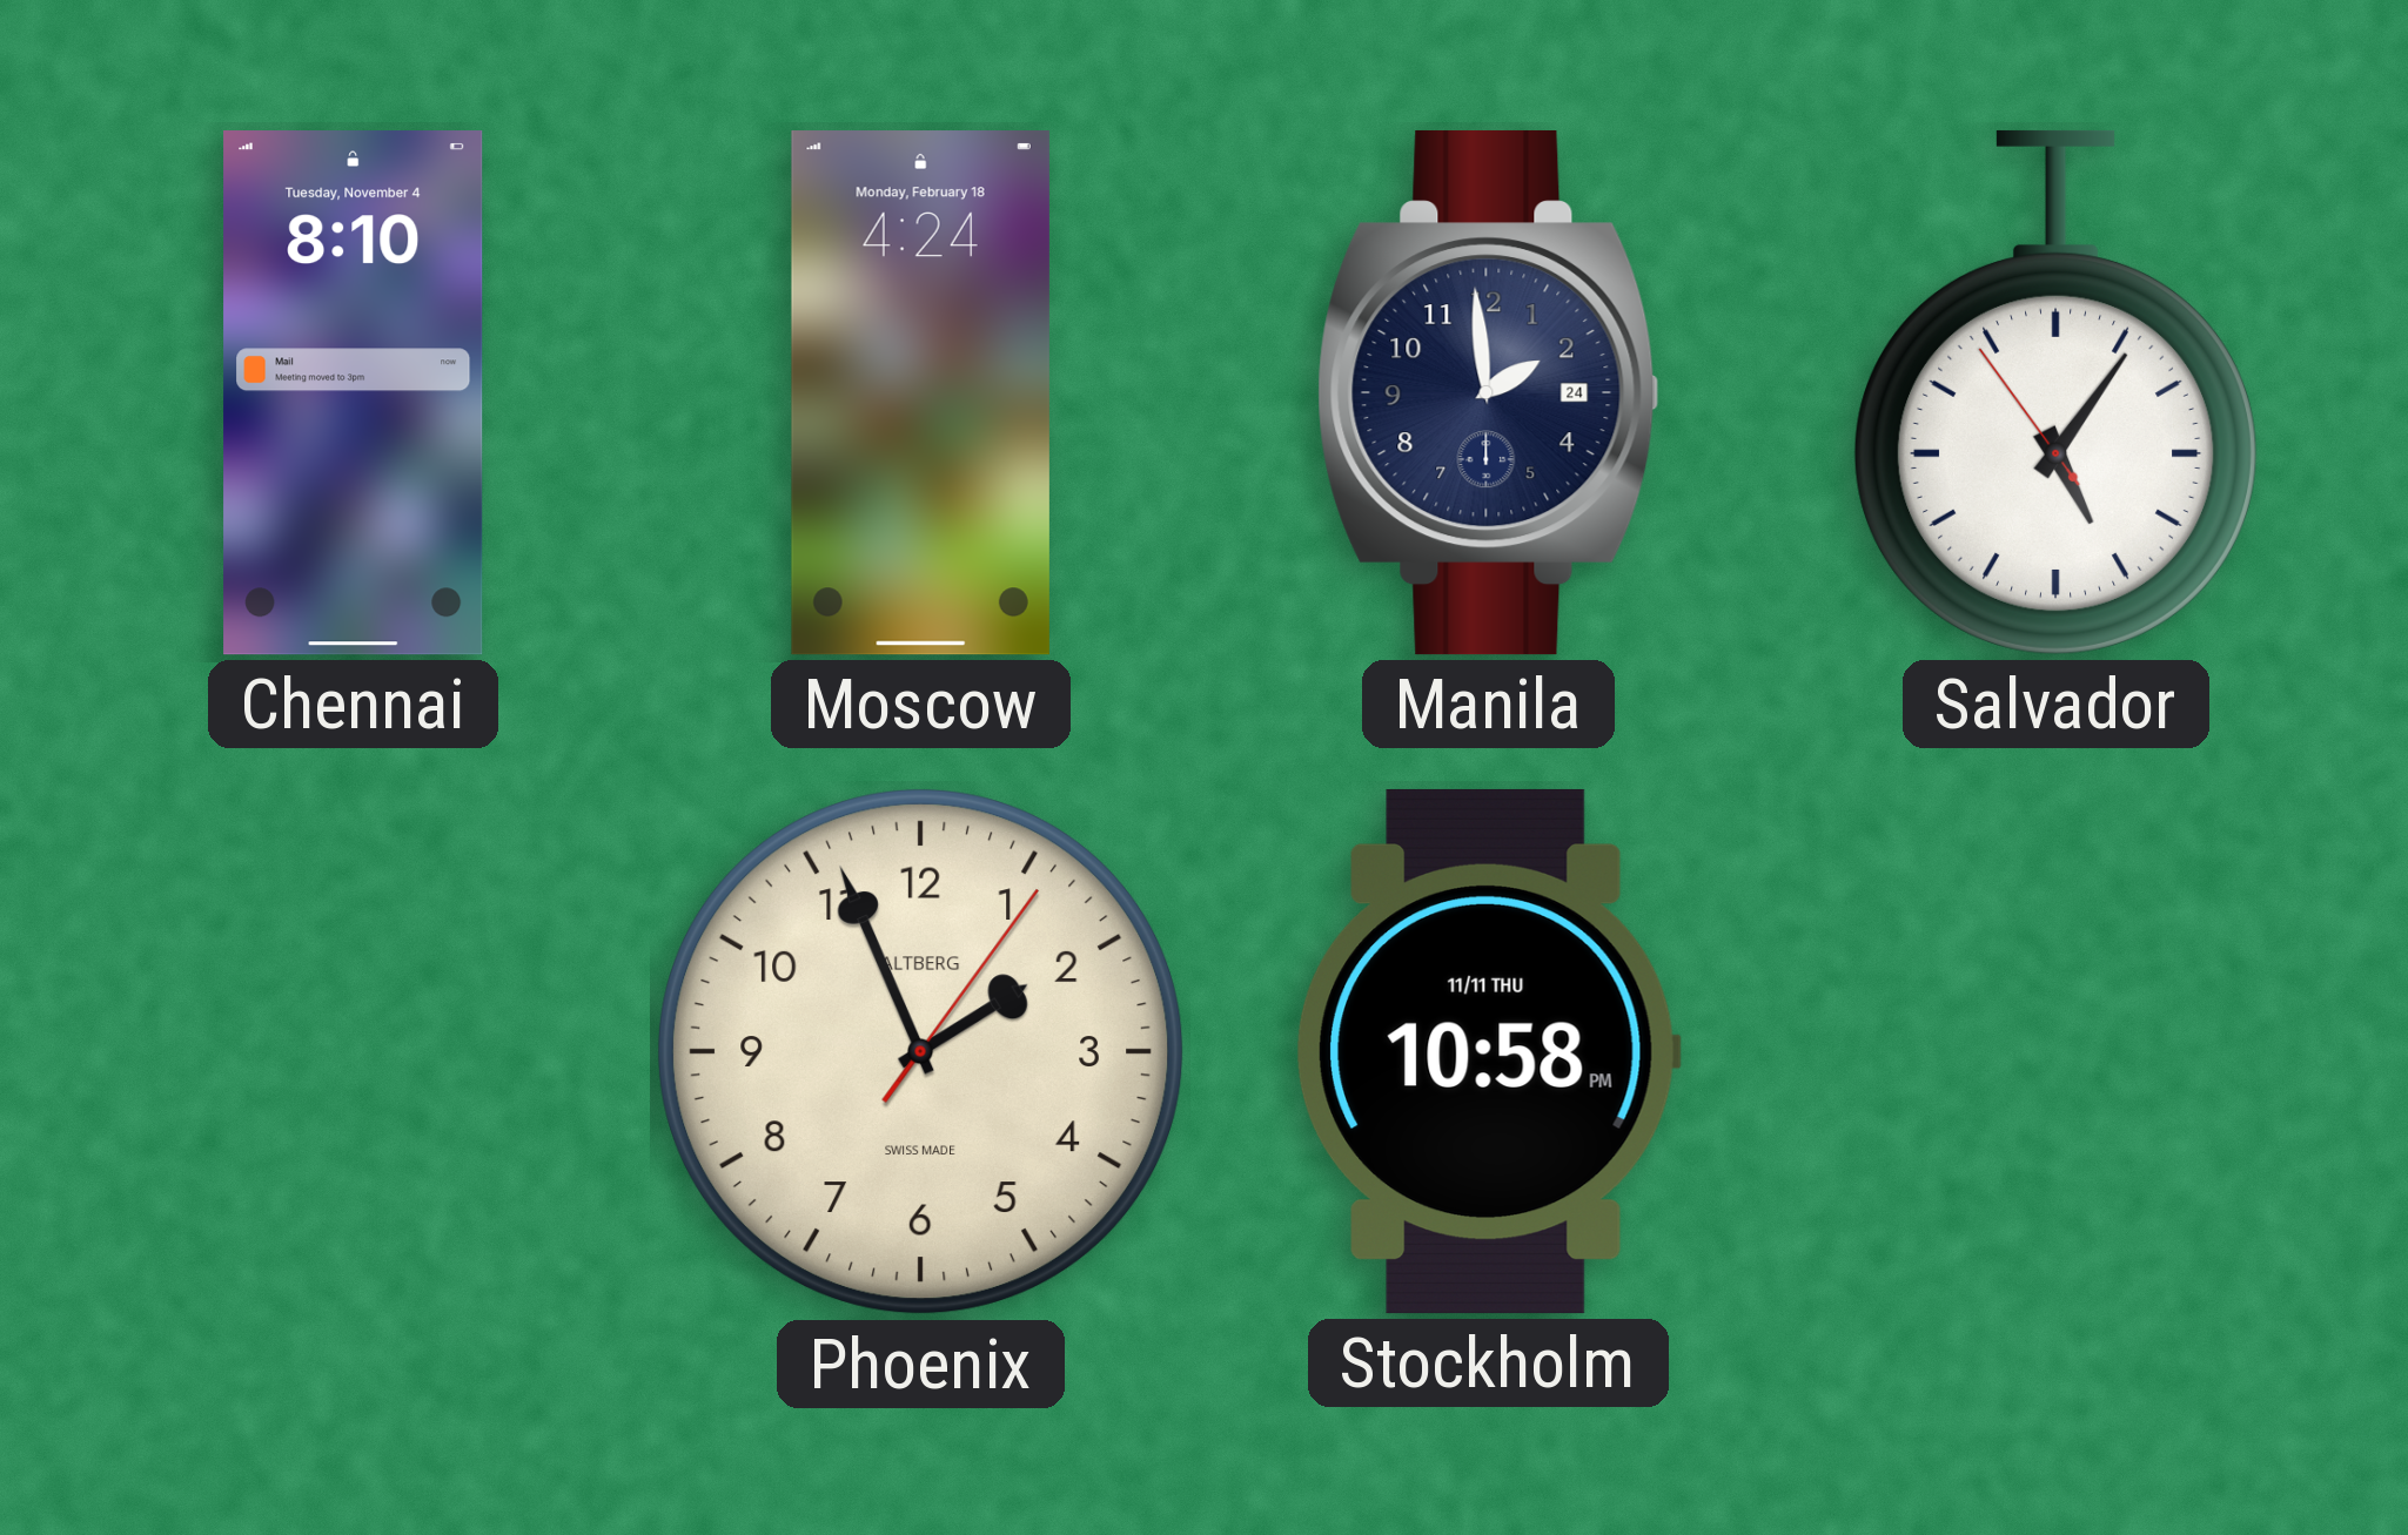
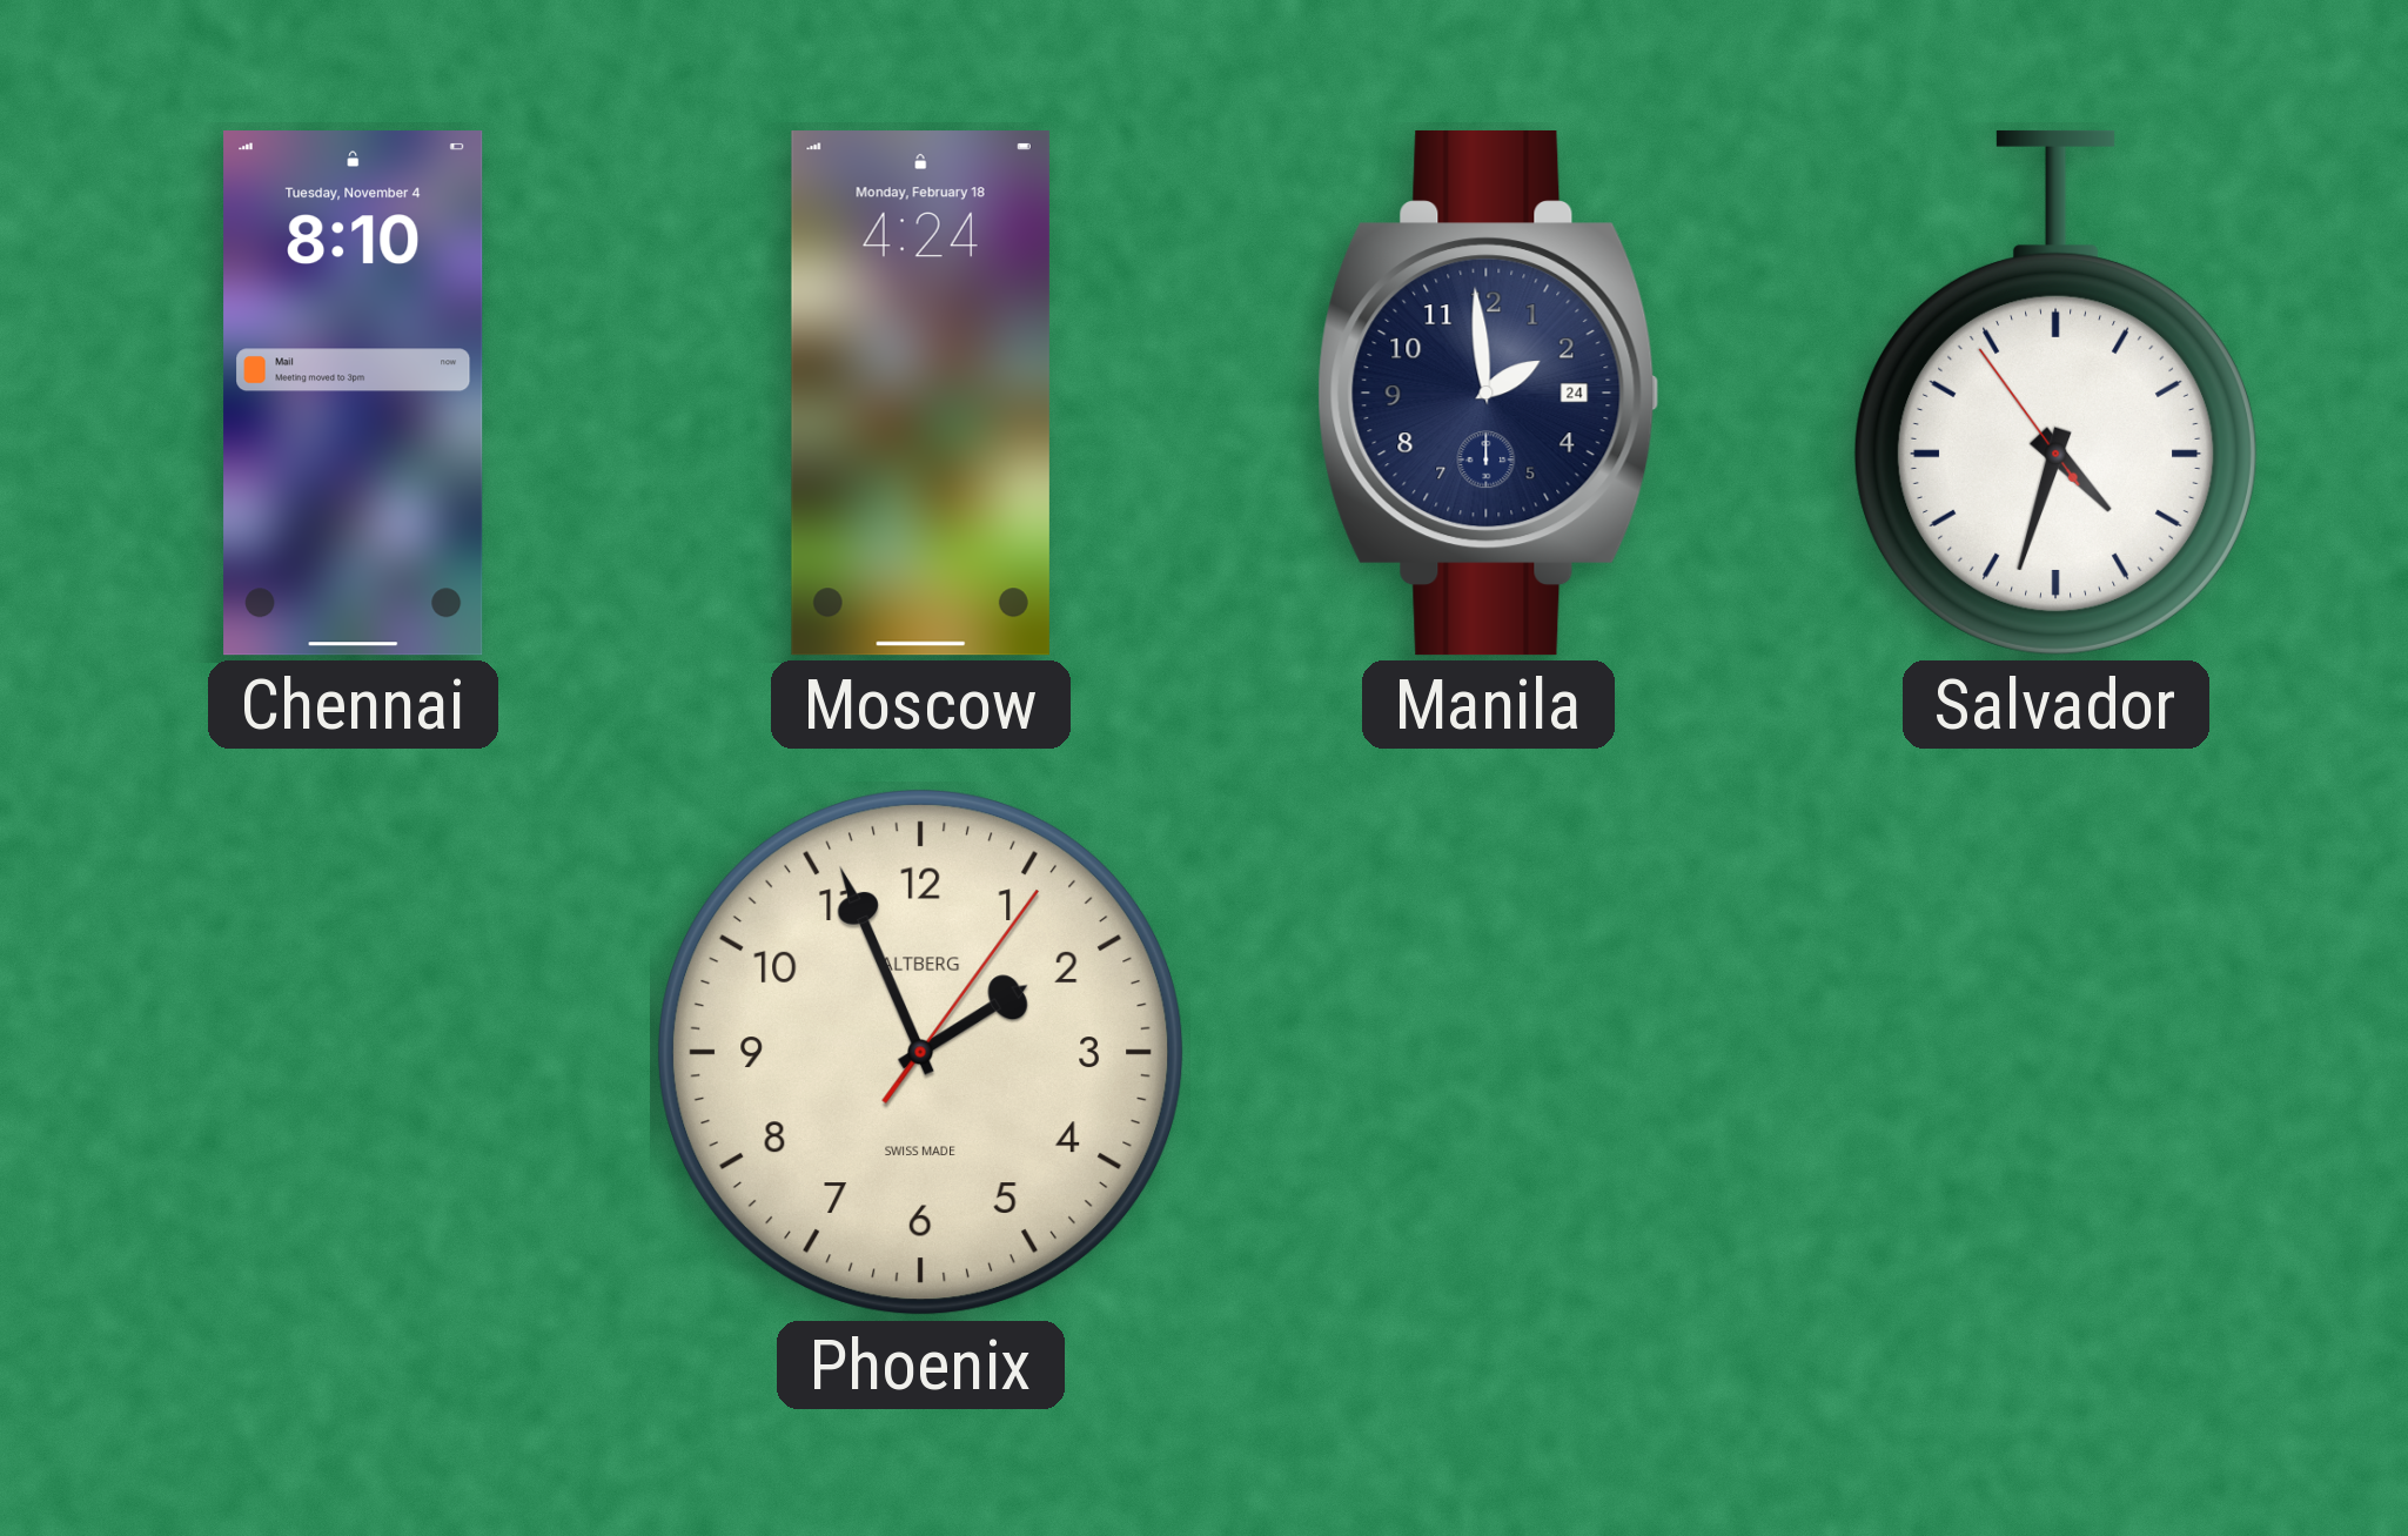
Salvador: 5:05 -> 4:32 (2057, 393)
Stockholm: 10:58 -> none (1489, 1051)
